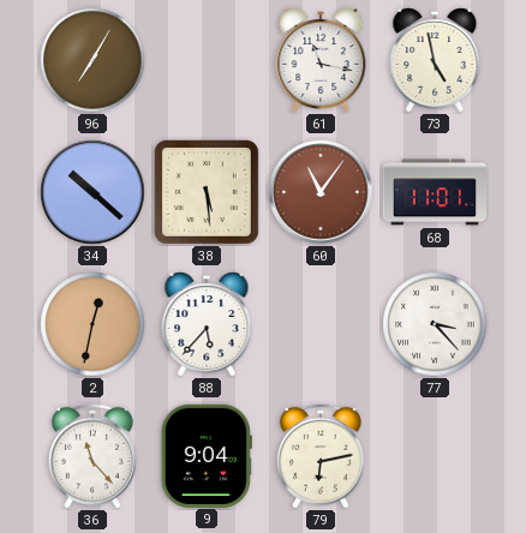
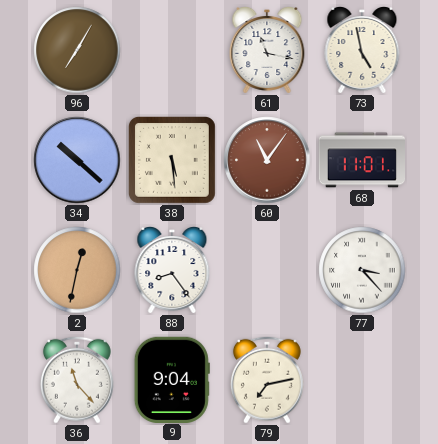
88: 5:37 -> 8:24 (172, 271)
79: 6:13 -> 7:13 (267, 380)
